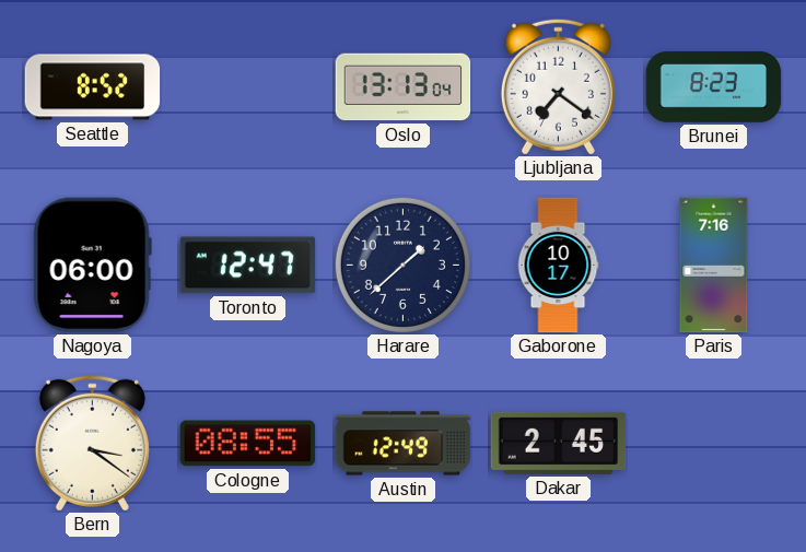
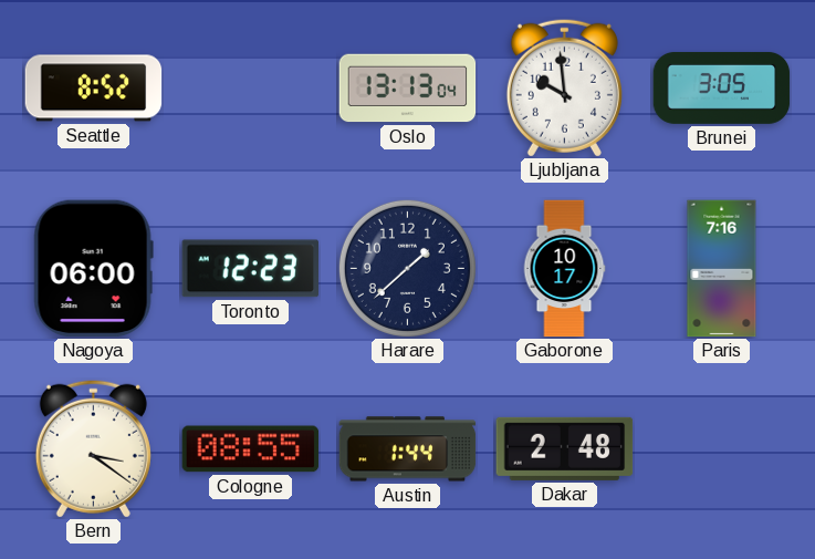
Ljubljana: 7:21 -> 9:59 (564, 87)
Brunei: 8:23 -> 3:05 (722, 87)
Toronto: 12:47 -> 12:23 (251, 269)
Austin: 12:49 -> 1:44 (408, 449)
Dakar: 2:45 -> 2:48 (565, 448)
